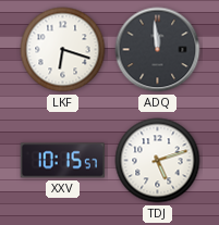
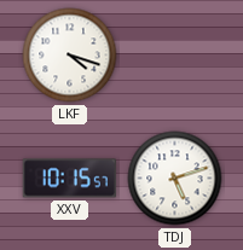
LKF: 6:18 -> 4:18 (70, 56)
ADQ: 11:59 -> none (158, 50)
